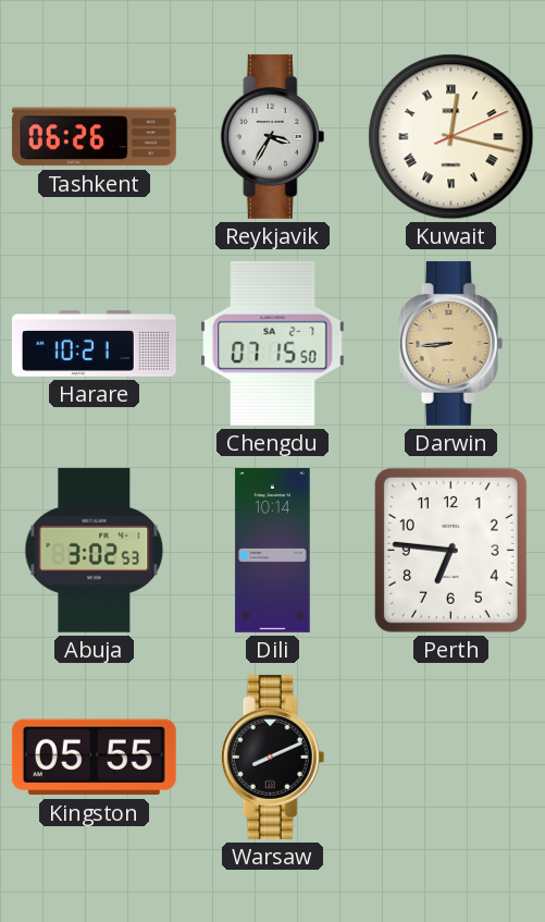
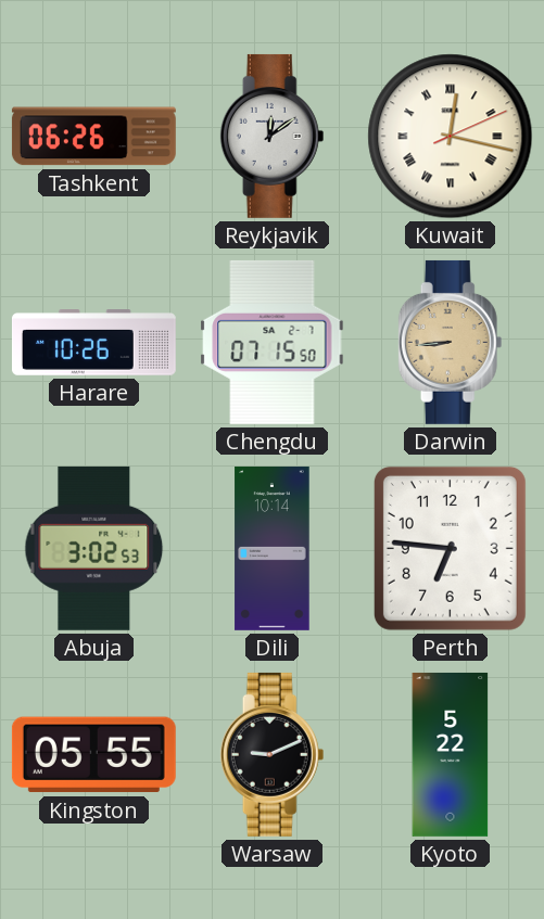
Reykjavik: 3:35 -> 12:09 (273, 136)
Harare: 10:21 -> 10:26 (93, 343)
Warsaw: 8:11 -> 9:11 (273, 754)
Kyoto: none -> 5:22 (451, 754)
